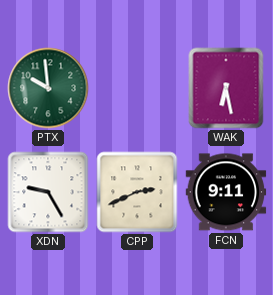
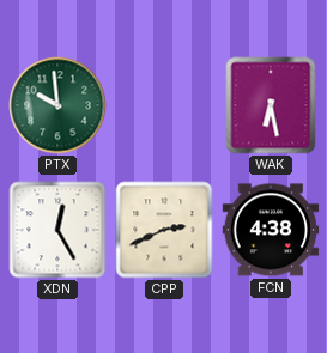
XDN: 9:25 -> 12:25 (57, 230)
FCN: 9:11 -> 4:38 (271, 230)
